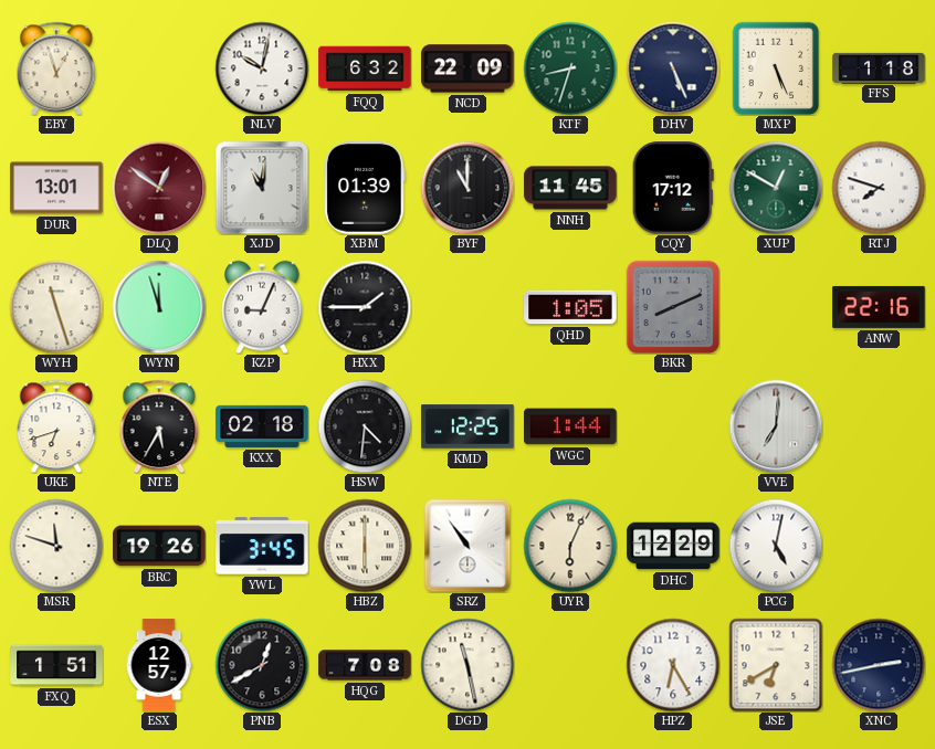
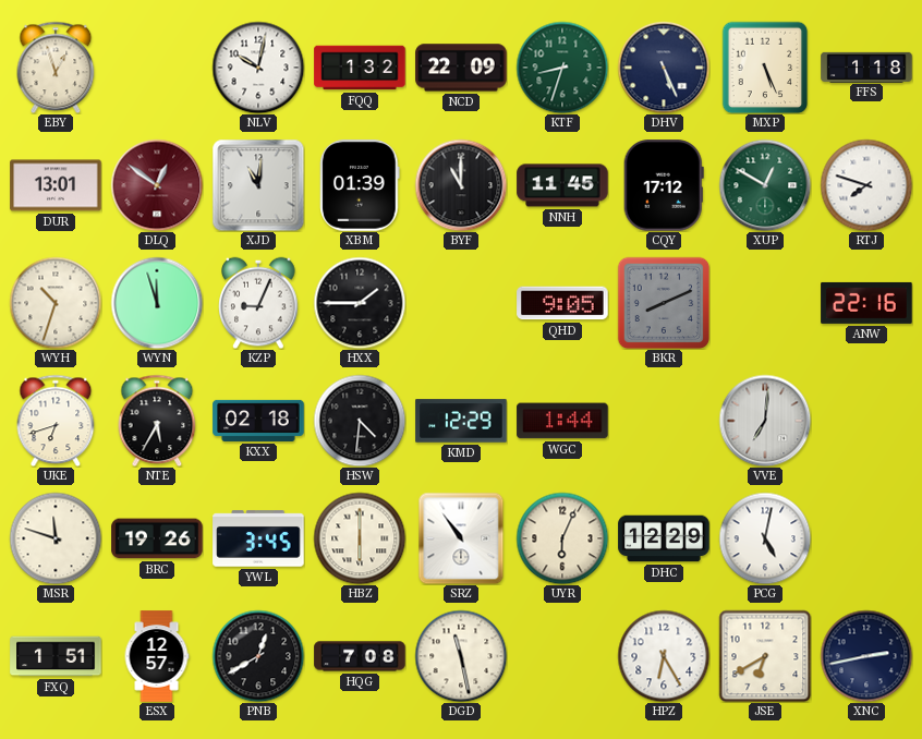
FQQ: 6:32 -> 1:32 (360, 68)
WYH: 11:27 -> 10:33 (56, 303)
QHD: 1:05 -> 9:05 (562, 303)
KMD: 12:25 -> 12:29 (461, 421)
